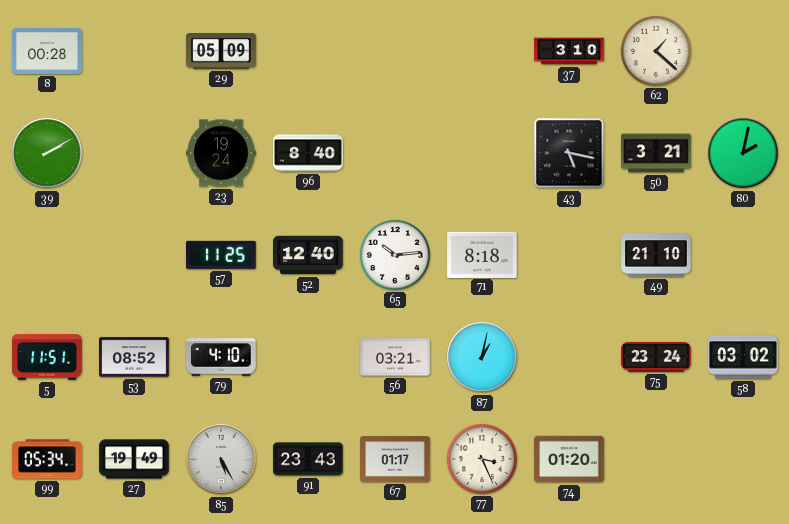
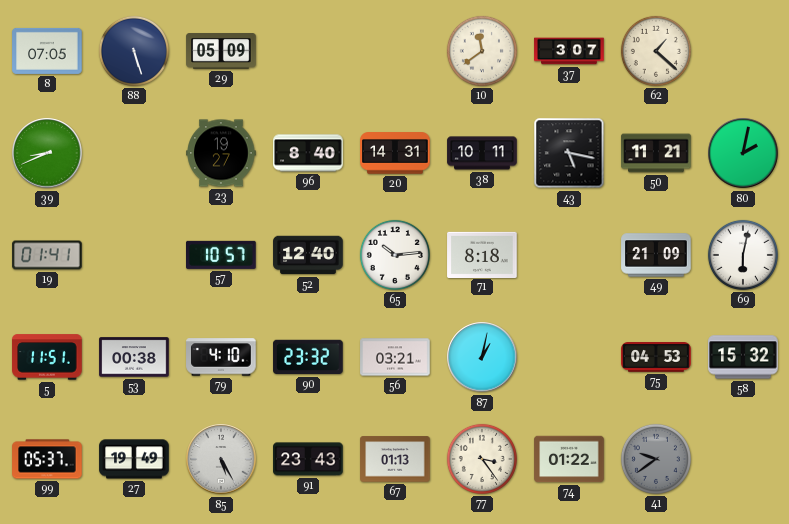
8: 00:28 -> 07:05 (47, 51)
88: none -> 5:27 (134, 51)
10: none -> 11:39 (482, 51)
37: 3:10 -> 3:07 (569, 51)
39: 2:10 -> 8:41 (47, 153)
23: 19:24 -> 19:27 (221, 153)
20: none -> 14:31 (395, 153)
38: none -> 10:11 (482, 153)
50: 3:21 -> 11:21 (656, 153)
19: none -> 01:41 (47, 255)
57: 11:25 -> 10:57 (222, 255)
49: 21:10 -> 21:09 (656, 255)
69: none -> 6:02 (743, 255)
53: 08:52 -> 00:38 (134, 357)
90: none -> 23:32 (308, 357)
75: 23:24 -> 04:53 (656, 357)
58: 03:02 -> 15:32 (743, 357)
99: 05:34 -> 05:37 (47, 459)
67: 01:17 -> 01:13 (395, 459)
77: 3:26 -> 3:24 (482, 459)
74: 01:20 -> 01:22 (569, 459)
41: none -> 9:39 (656, 459)
